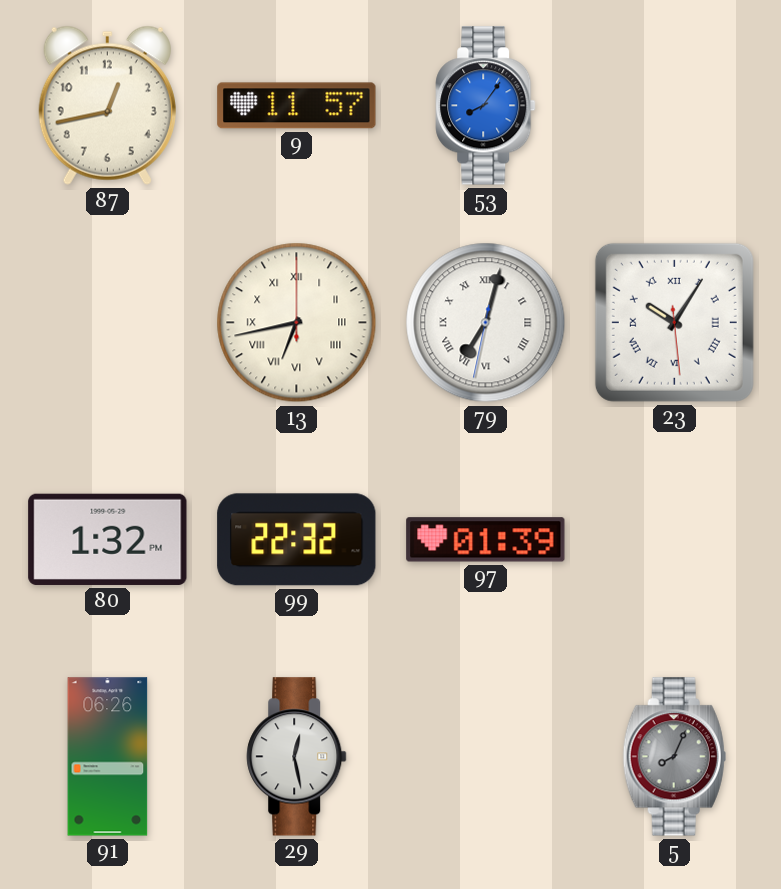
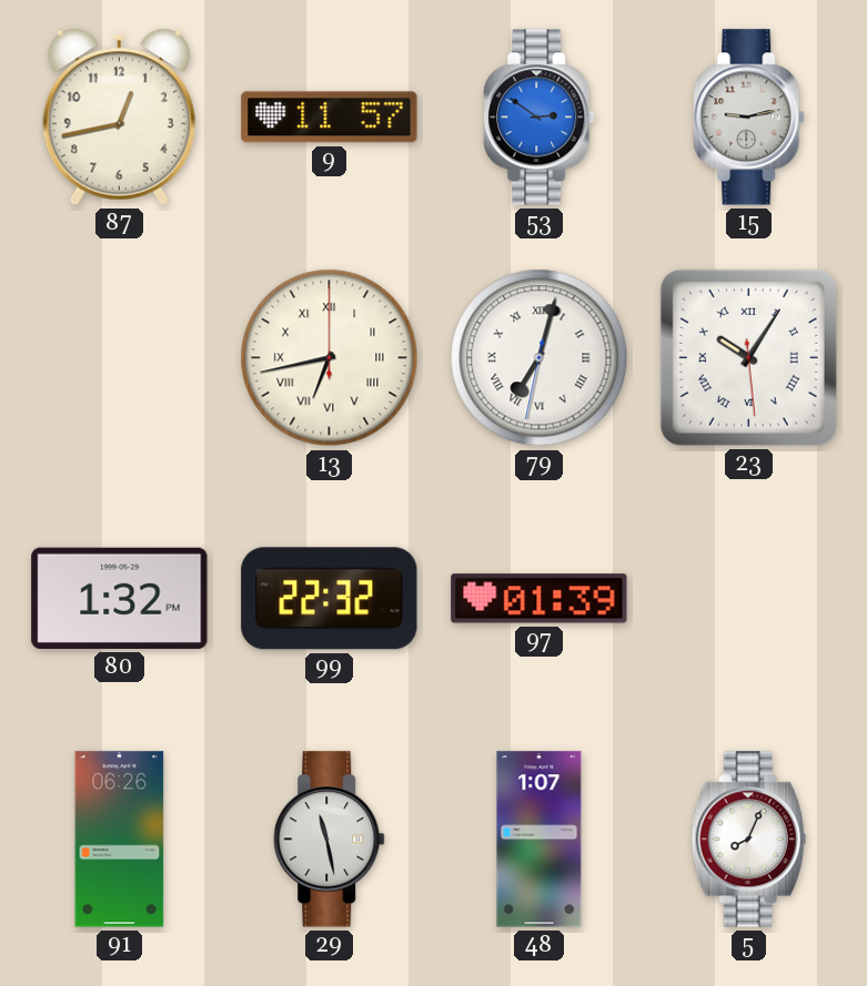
53: 8:06 -> 2:51 (540, 118)
15: none -> 9:13 (749, 118)
29: 12:28 -> 11:28 (330, 840)
48: none -> 1:07 (540, 840)
5 dial: grey -> white (748, 840)
